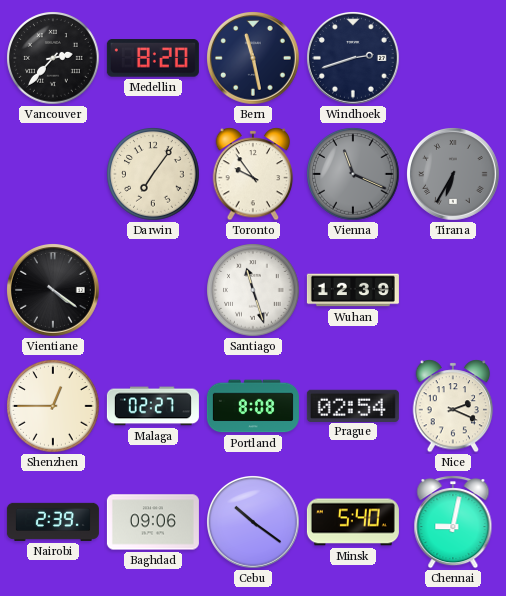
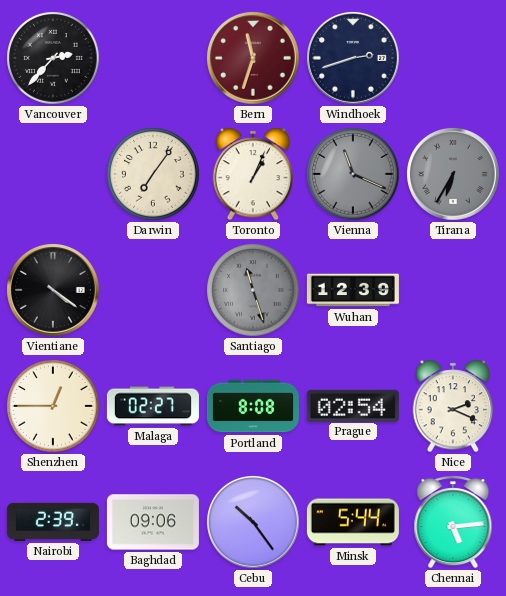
Medellin: 8:20 -> none (153, 58)
Bern: 11:28 -> 11:33 (254, 59)
Bern dial: navy -> burgundy (254, 59)
Toronto: 9:54 -> 1:04 (253, 174)
Santiago dial: white -> grey (253, 290)
Cebu: 10:21 -> 10:24 (254, 523)
Minsk: 5:40 -> 5:44 (353, 522)
Chennai: 9:02 -> 5:14 (453, 522)
